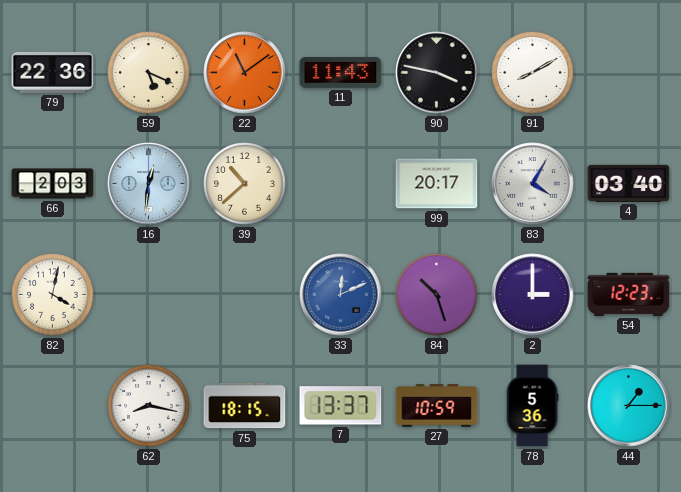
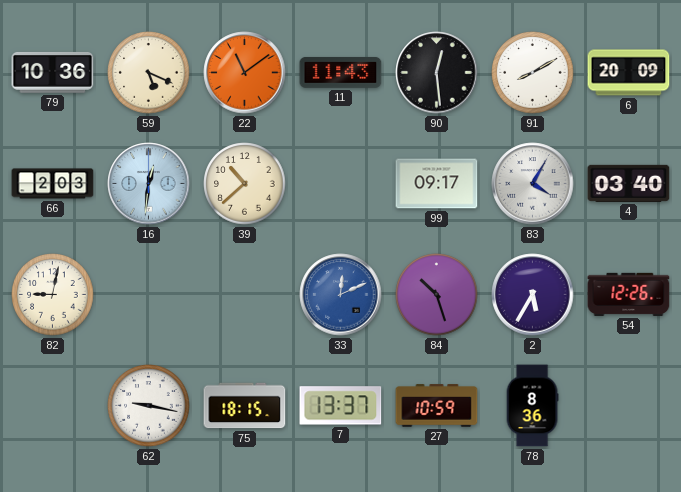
79: 22:36 -> 10:36 (53, 72)
90: 3:47 -> 12:29 (437, 73)
6: none -> 20:09 (629, 73)
99: 20:17 -> 09:17 (437, 184)
82: 4:02 -> 9:02 (53, 295)
2: 3:00 -> 5:35 (533, 295)
54: 12:23 -> 12:26 (629, 294)
62: 8:17 -> 9:17 (149, 406)
78: 5:36 -> 8:36 (532, 406)
44: 1:15 -> none (629, 406)
